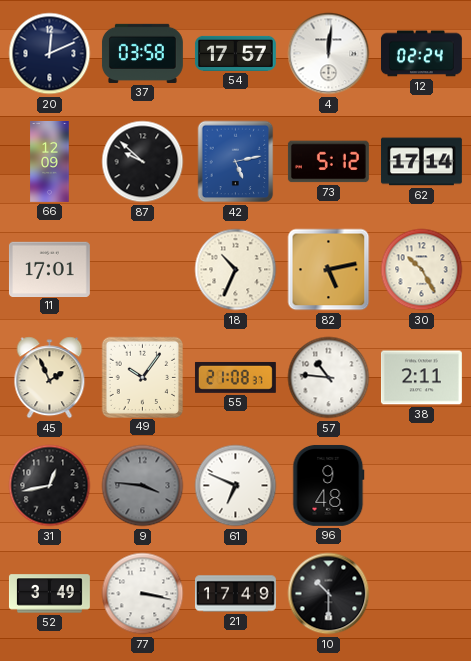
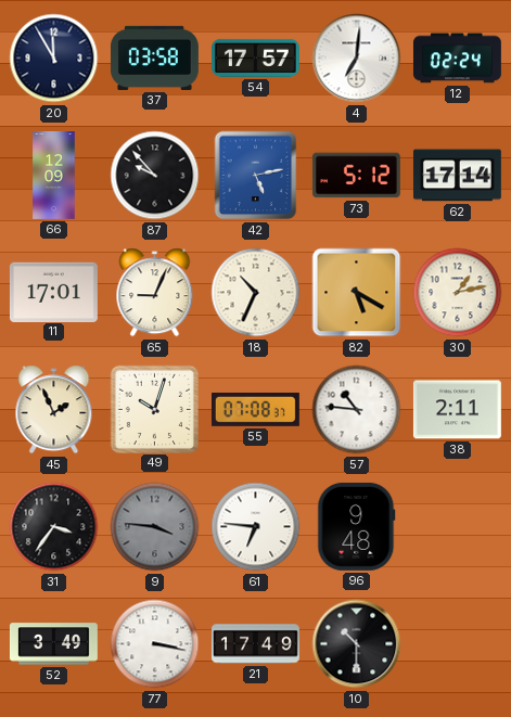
20: 12:11 -> 11:55 (54, 59)
4: 12:01 -> 7:01 (357, 59)
87: 9:52 -> 9:53 (155, 176)
65: none -> 9:04 (155, 293)
82: 5:13 -> 5:20 (357, 293)
30: 10:25 -> 1:13 (458, 293)
49: 10:06 -> 10:03 (154, 409)
55: 21:08 -> 07:08 (255, 409)
31: 12:43 -> 3:36 (54, 527)
61: 6:49 -> 6:46 (256, 527)
